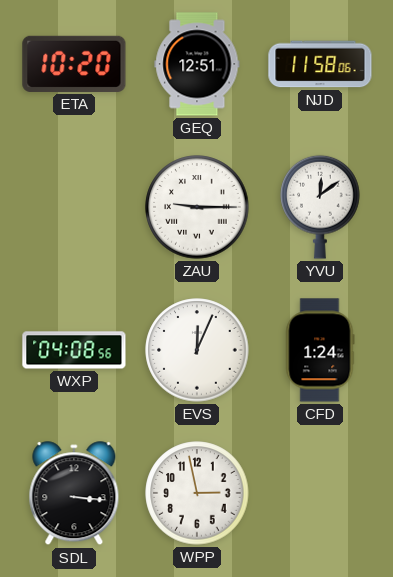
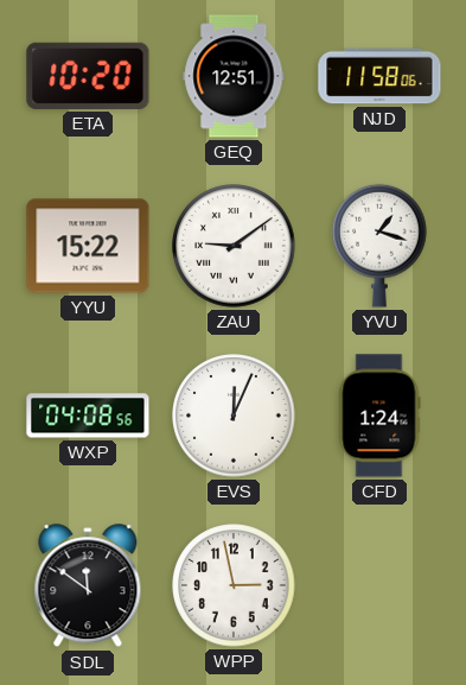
YYU: none -> 15:22 (88, 246)
ZAU: 9:15 -> 9:09 (234, 246)
YVU: 12:09 -> 1:18 (379, 246)
SDL: 3:16 -> 11:51 (88, 586)
